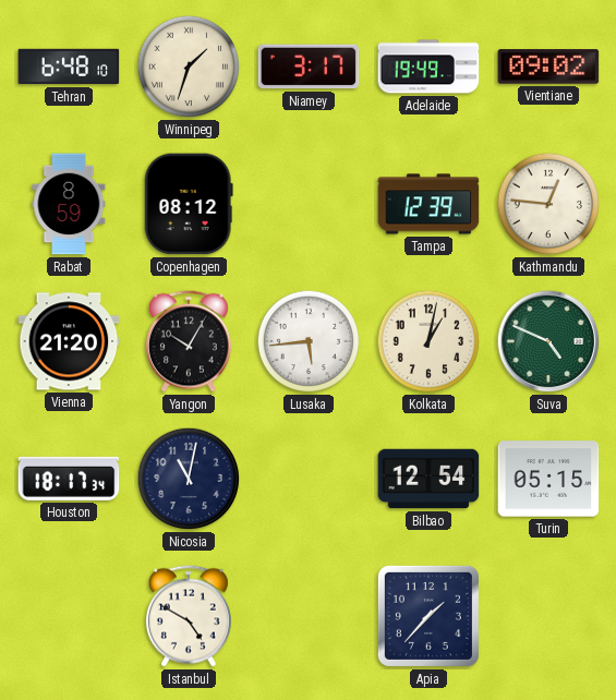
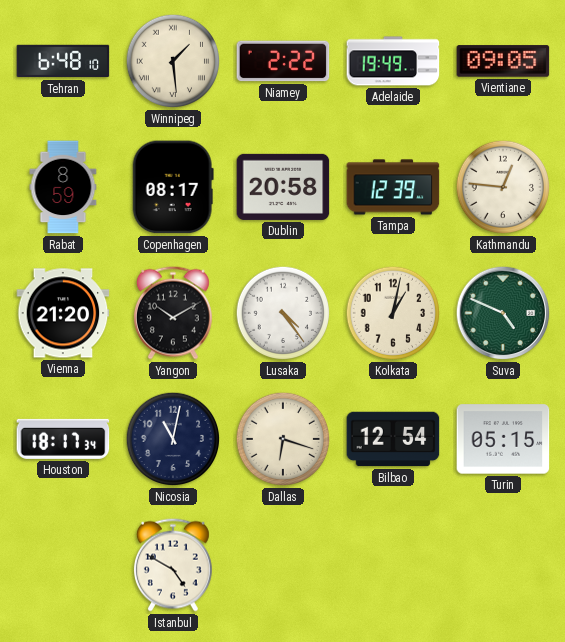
Winnipeg: 1:33 -> 1:29 (173, 61)
Niamey: 3:17 -> 2:22 (283, 61)
Vientiane: 09:02 -> 09:05 (503, 61)
Copenhagen: 08:12 -> 08:17 (173, 187)
Dublin: none -> 20:58 (283, 187)
Yangon: 10:05 -> 10:10 (173, 313)
Lusaka: 5:44 -> 4:24 (283, 313)
Dallas: none -> 6:18 (283, 439)
Apia: 1:37 -> none (428, 616)
